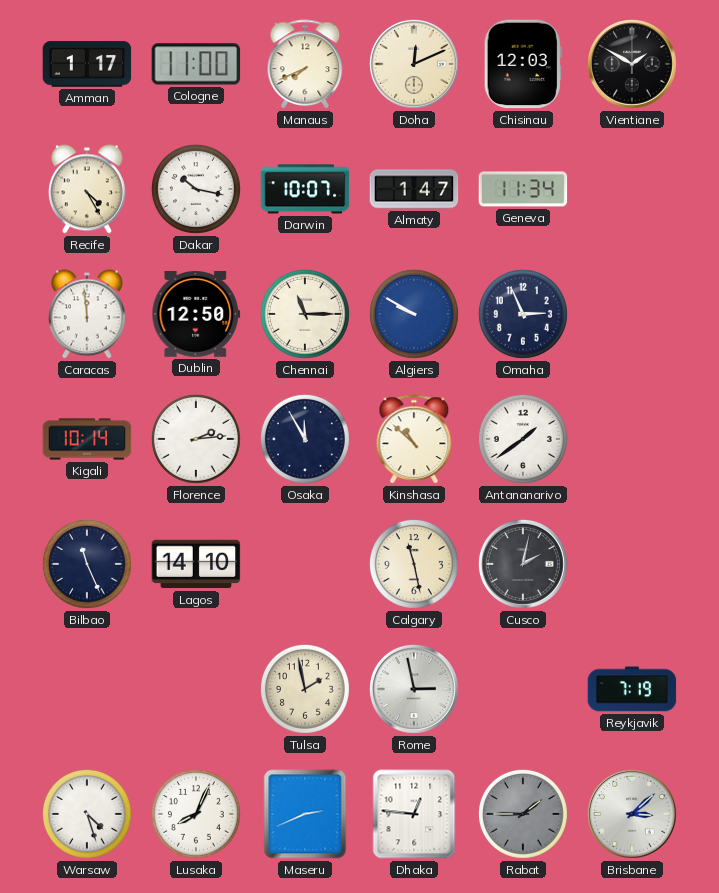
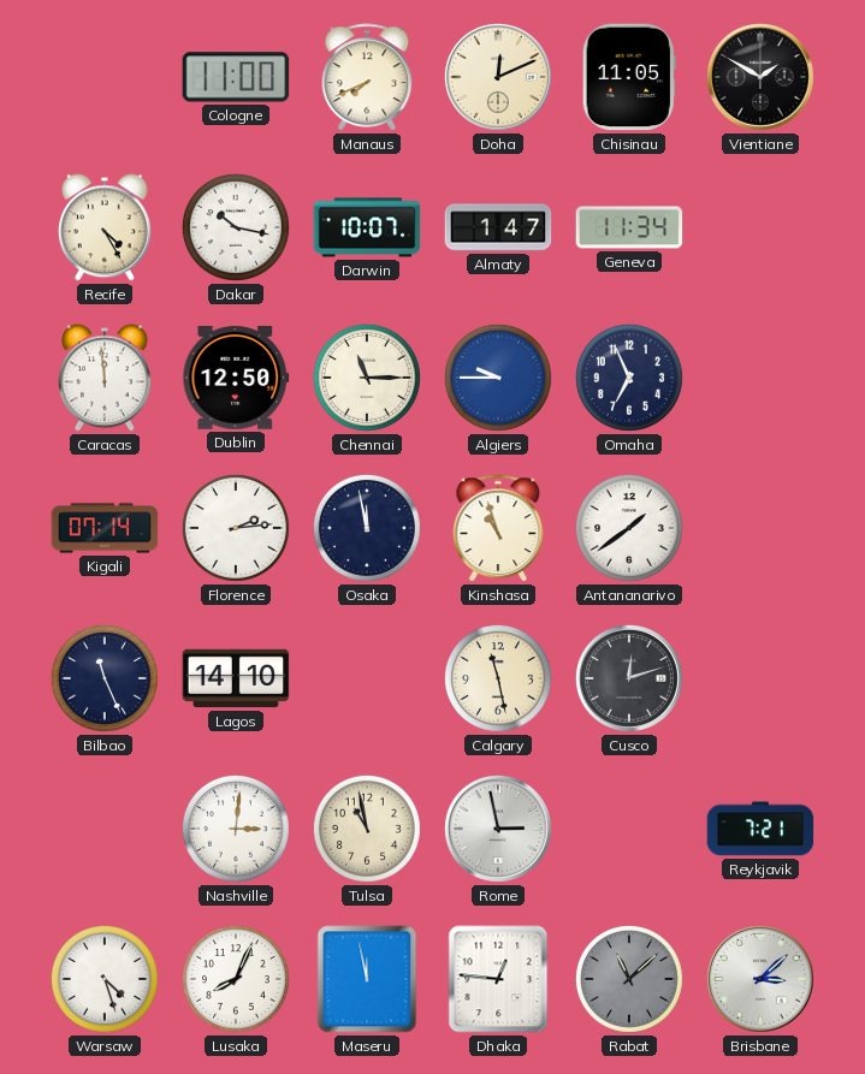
Amman: 1:17 -> none (87, 64)
Chisinau: 12:03 -> 11:05 (629, 77)
Algiers: 9:50 -> 9:45 (498, 378)
Omaha: 2:56 -> 6:56 (629, 378)
Kigali: 10:14 -> 07:14 (105, 528)
Osaka: 11:55 -> 11:58 (367, 528)
Kinshasa: 10:52 -> 10:57 (498, 528)
Cusco: 2:02 -> 12:12 (629, 678)
Nashville: none -> 3:01 (236, 829)
Tulsa: 1:58 -> 10:58 (367, 829)
Reykjavik: 7:19 -> 7:21 (760, 829)
Maseru: 2:41 -> 11:58 (367, 979)
Rabat: 1:45 -> 11:08 (629, 979)
